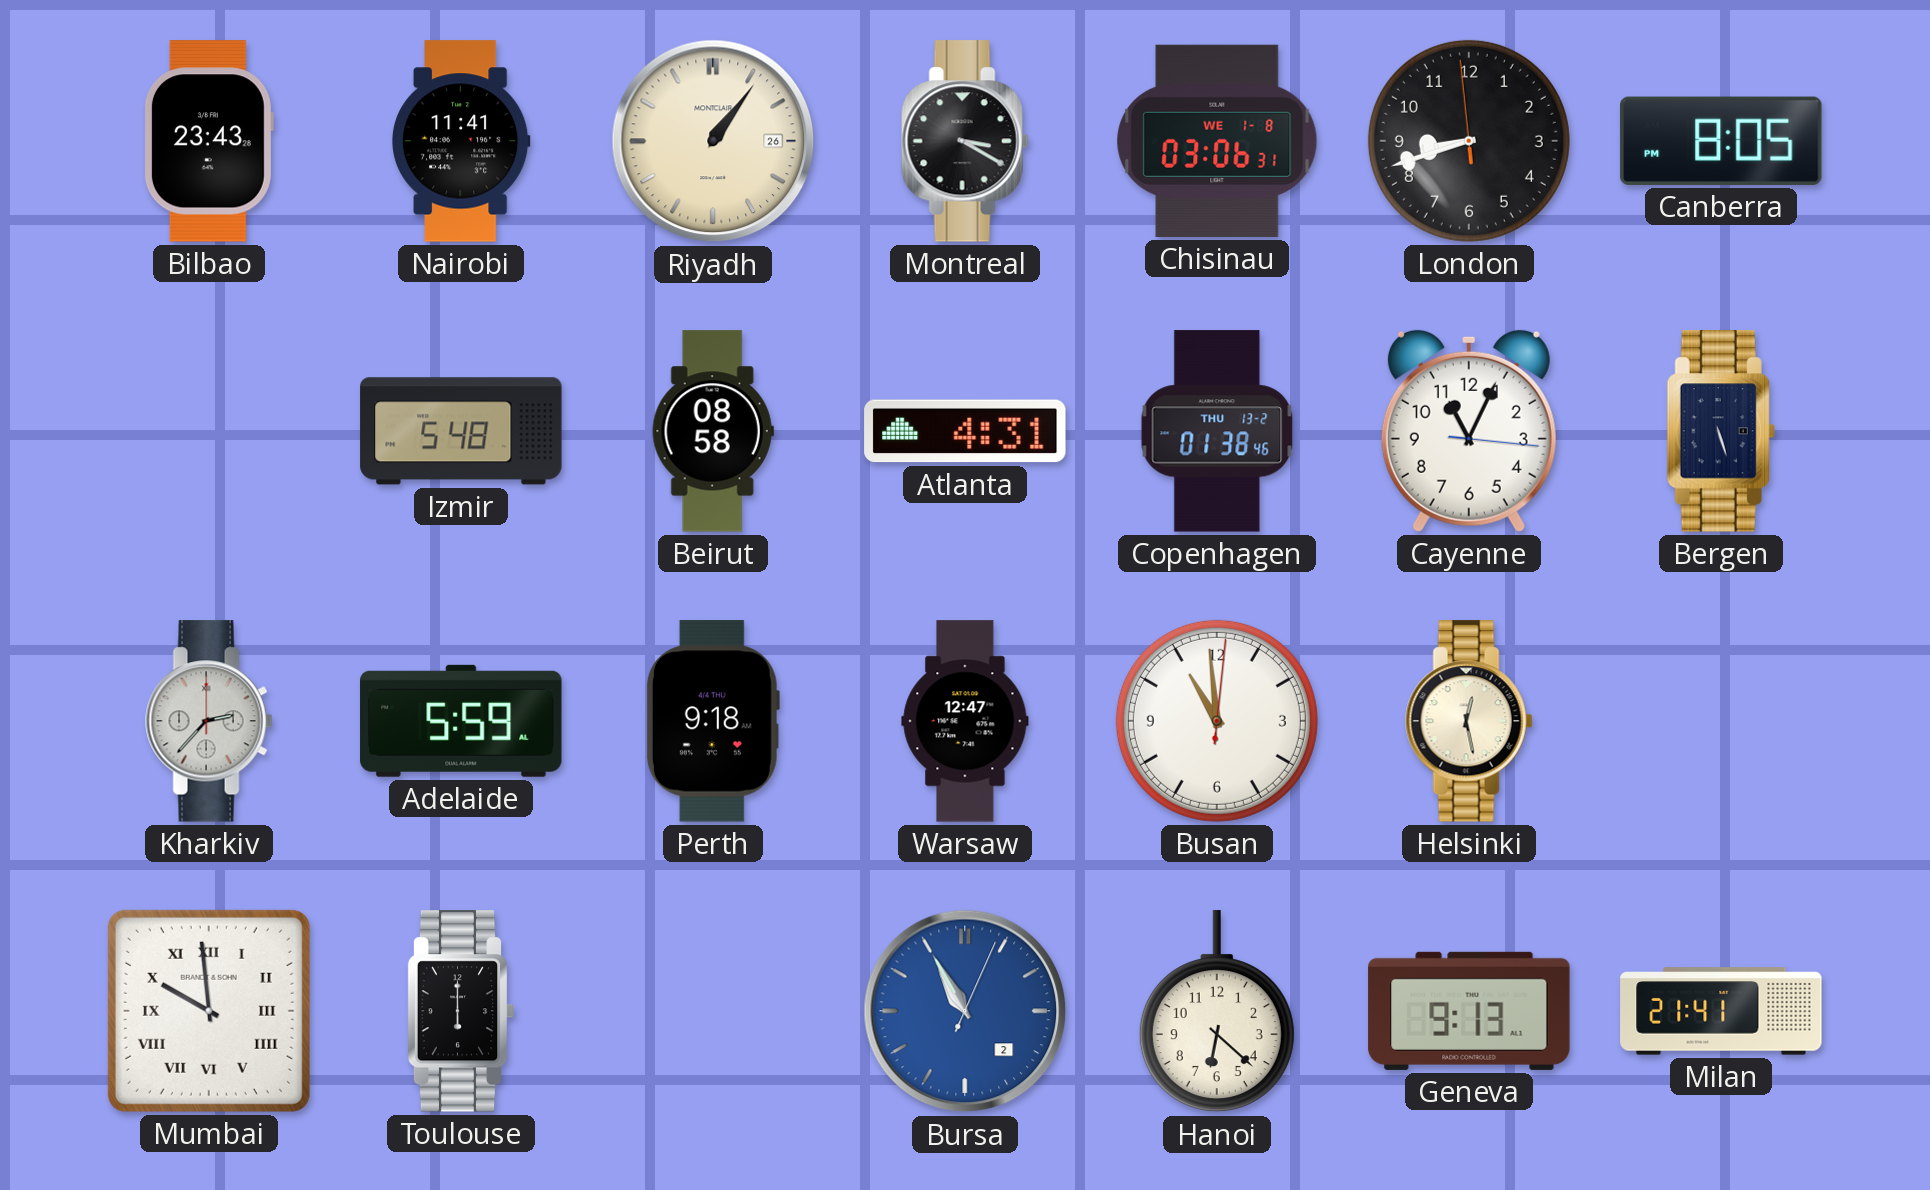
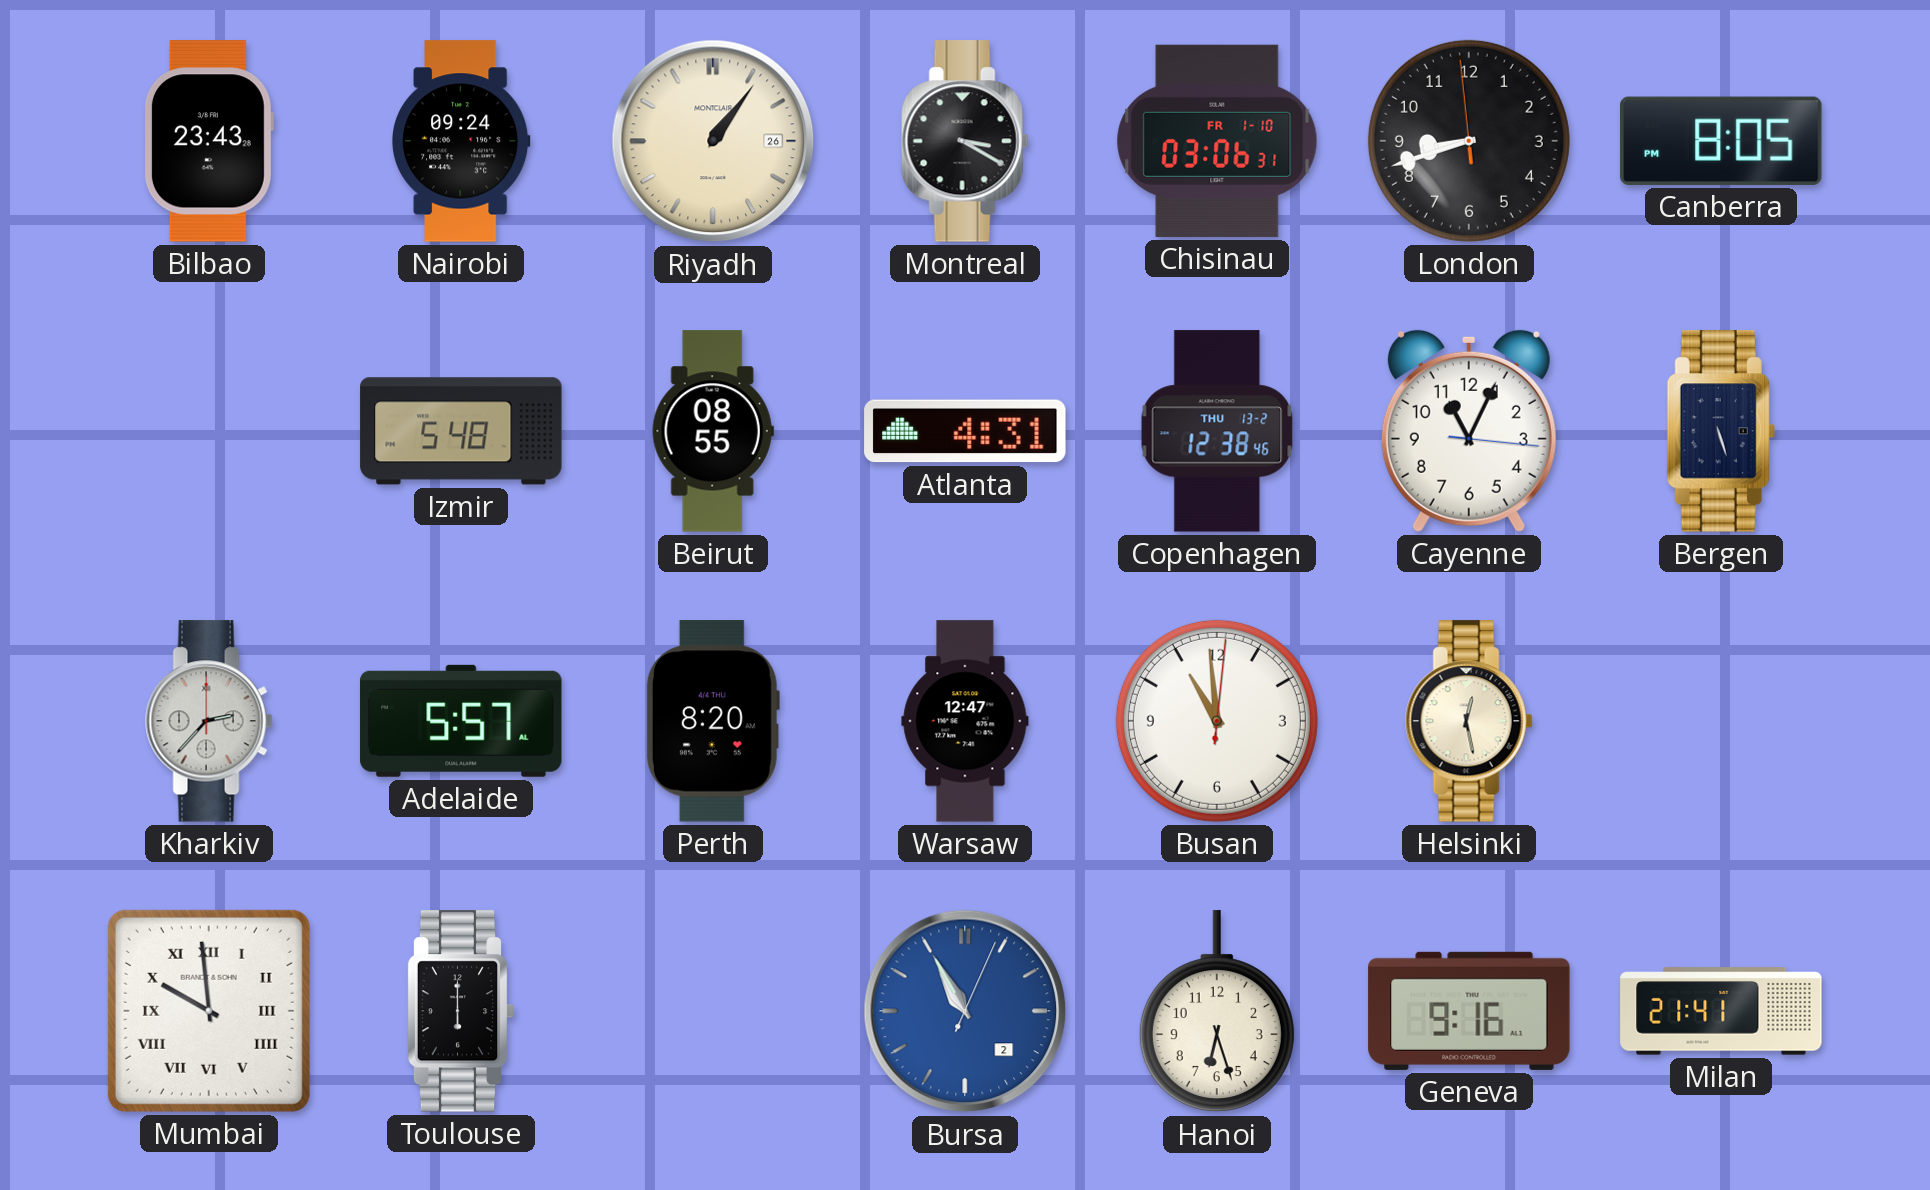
Nairobi: 11:41 -> 09:24 (462, 141)
Chisinau date: WE 1-8 -> FR 1-10 (1217, 141)
Beirut: 08:58 -> 08:55 (713, 431)
Copenhagen: 01:38 -> 12:38 (1217, 431)
Adelaide: 5:59 -> 5:57 (461, 721)
Perth: 9:18 -> 8:20 (713, 721)
Hanoi: 6:22 -> 6:27 (1217, 1012)
Geneva: 9:13 -> 9:16 (1469, 1011)
